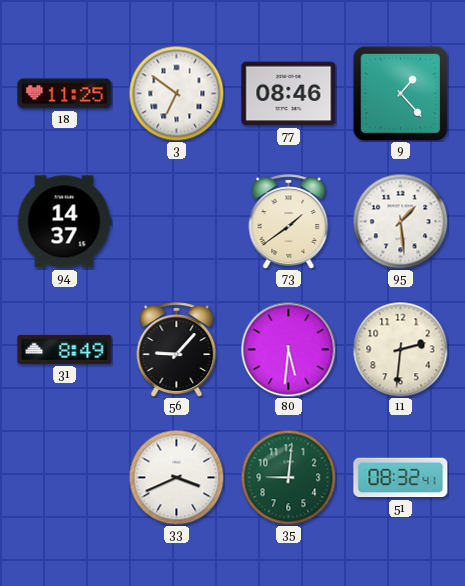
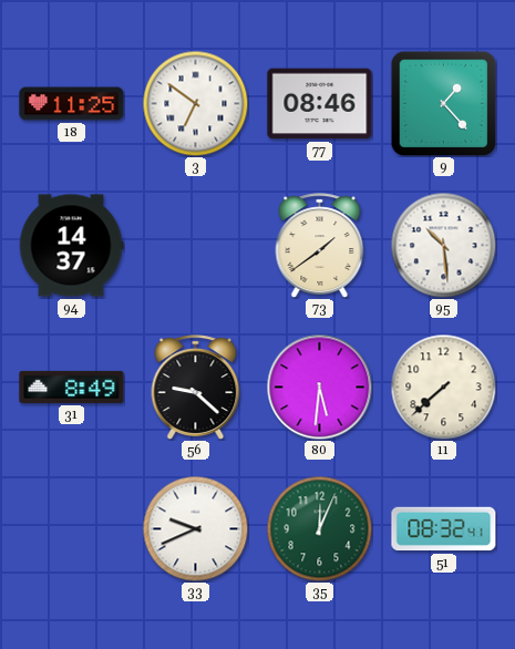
95: 1:29 -> 10:29 (443, 245)
56: 9:07 -> 9:22 (196, 388)
11: 2:31 -> 7:38 (443, 387)
33: 3:41 -> 9:41 (195, 528)
35: 9:01 -> 12:04 (319, 528)
